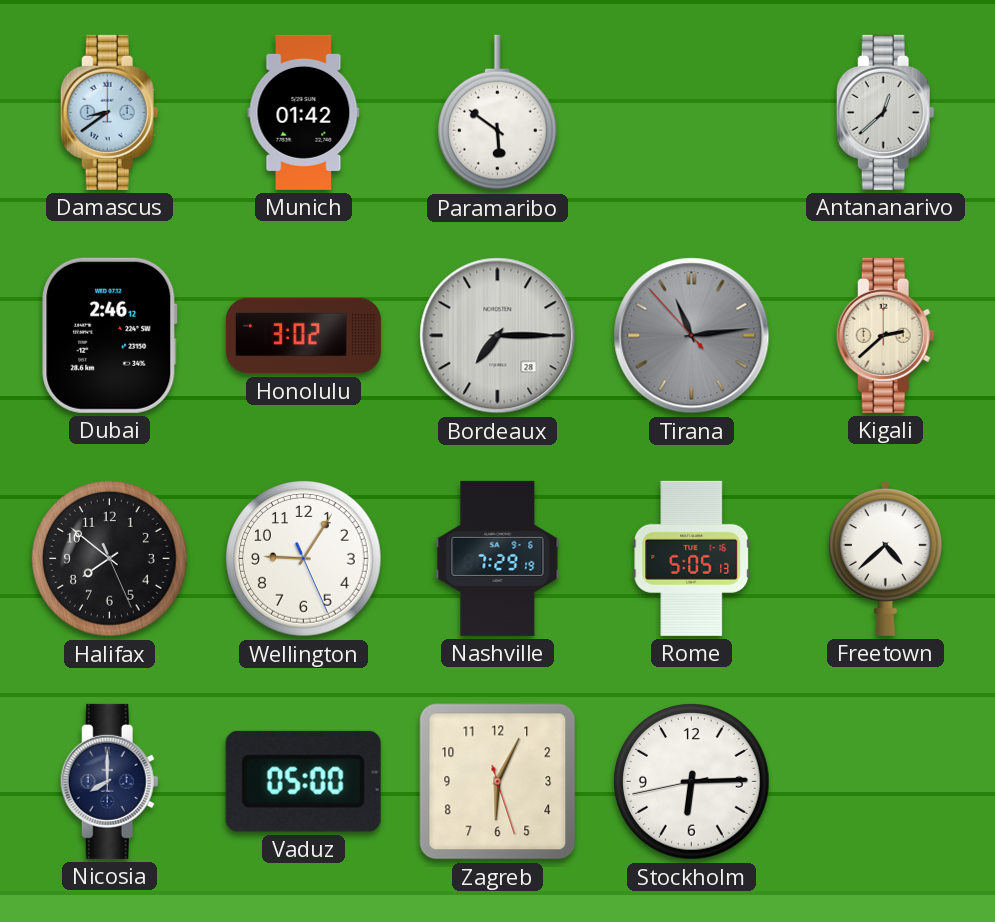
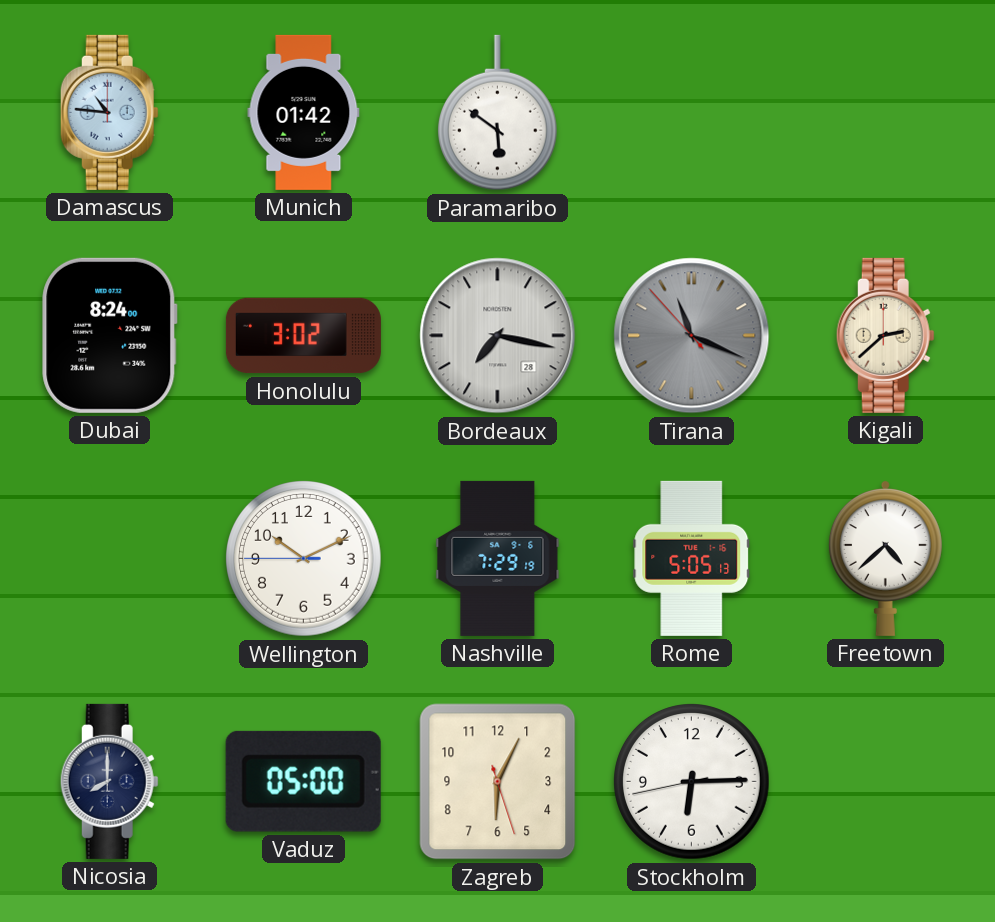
Damascus: 8:39 -> 10:46 (109, 112)
Antananarivo: 12:38 -> none (885, 112)
Dubai: 2:46 -> 8:24 (110, 335)
Bordeaux: 7:15 -> 7:17 (498, 336)
Tirana: 11:13 -> 11:18 (692, 336)
Halifax: 7:51 -> none (110, 559)
Wellington: 9:05 -> 10:10 (304, 559)
